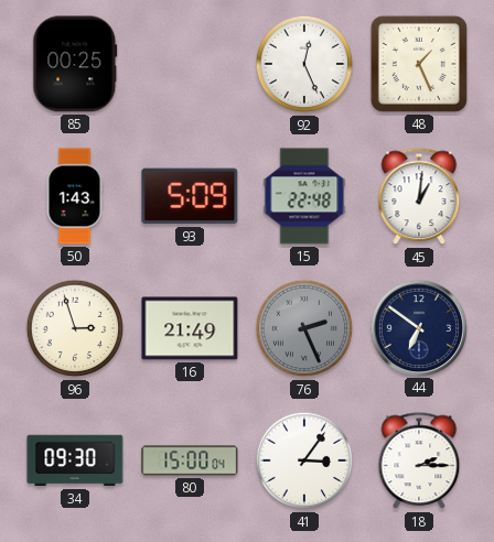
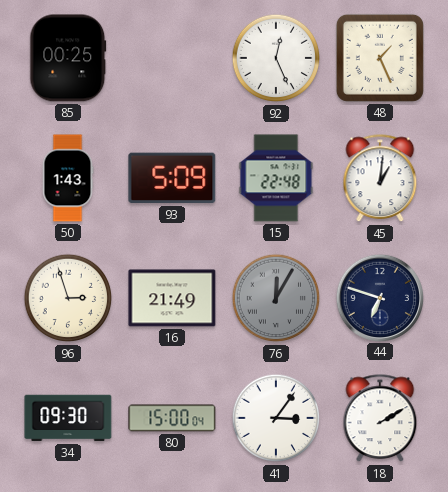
76: 2:26 -> 12:05 (276, 298)
44: 6:51 -> 6:48 (379, 297)
18: 2:15 -> 2:10 (380, 419)
